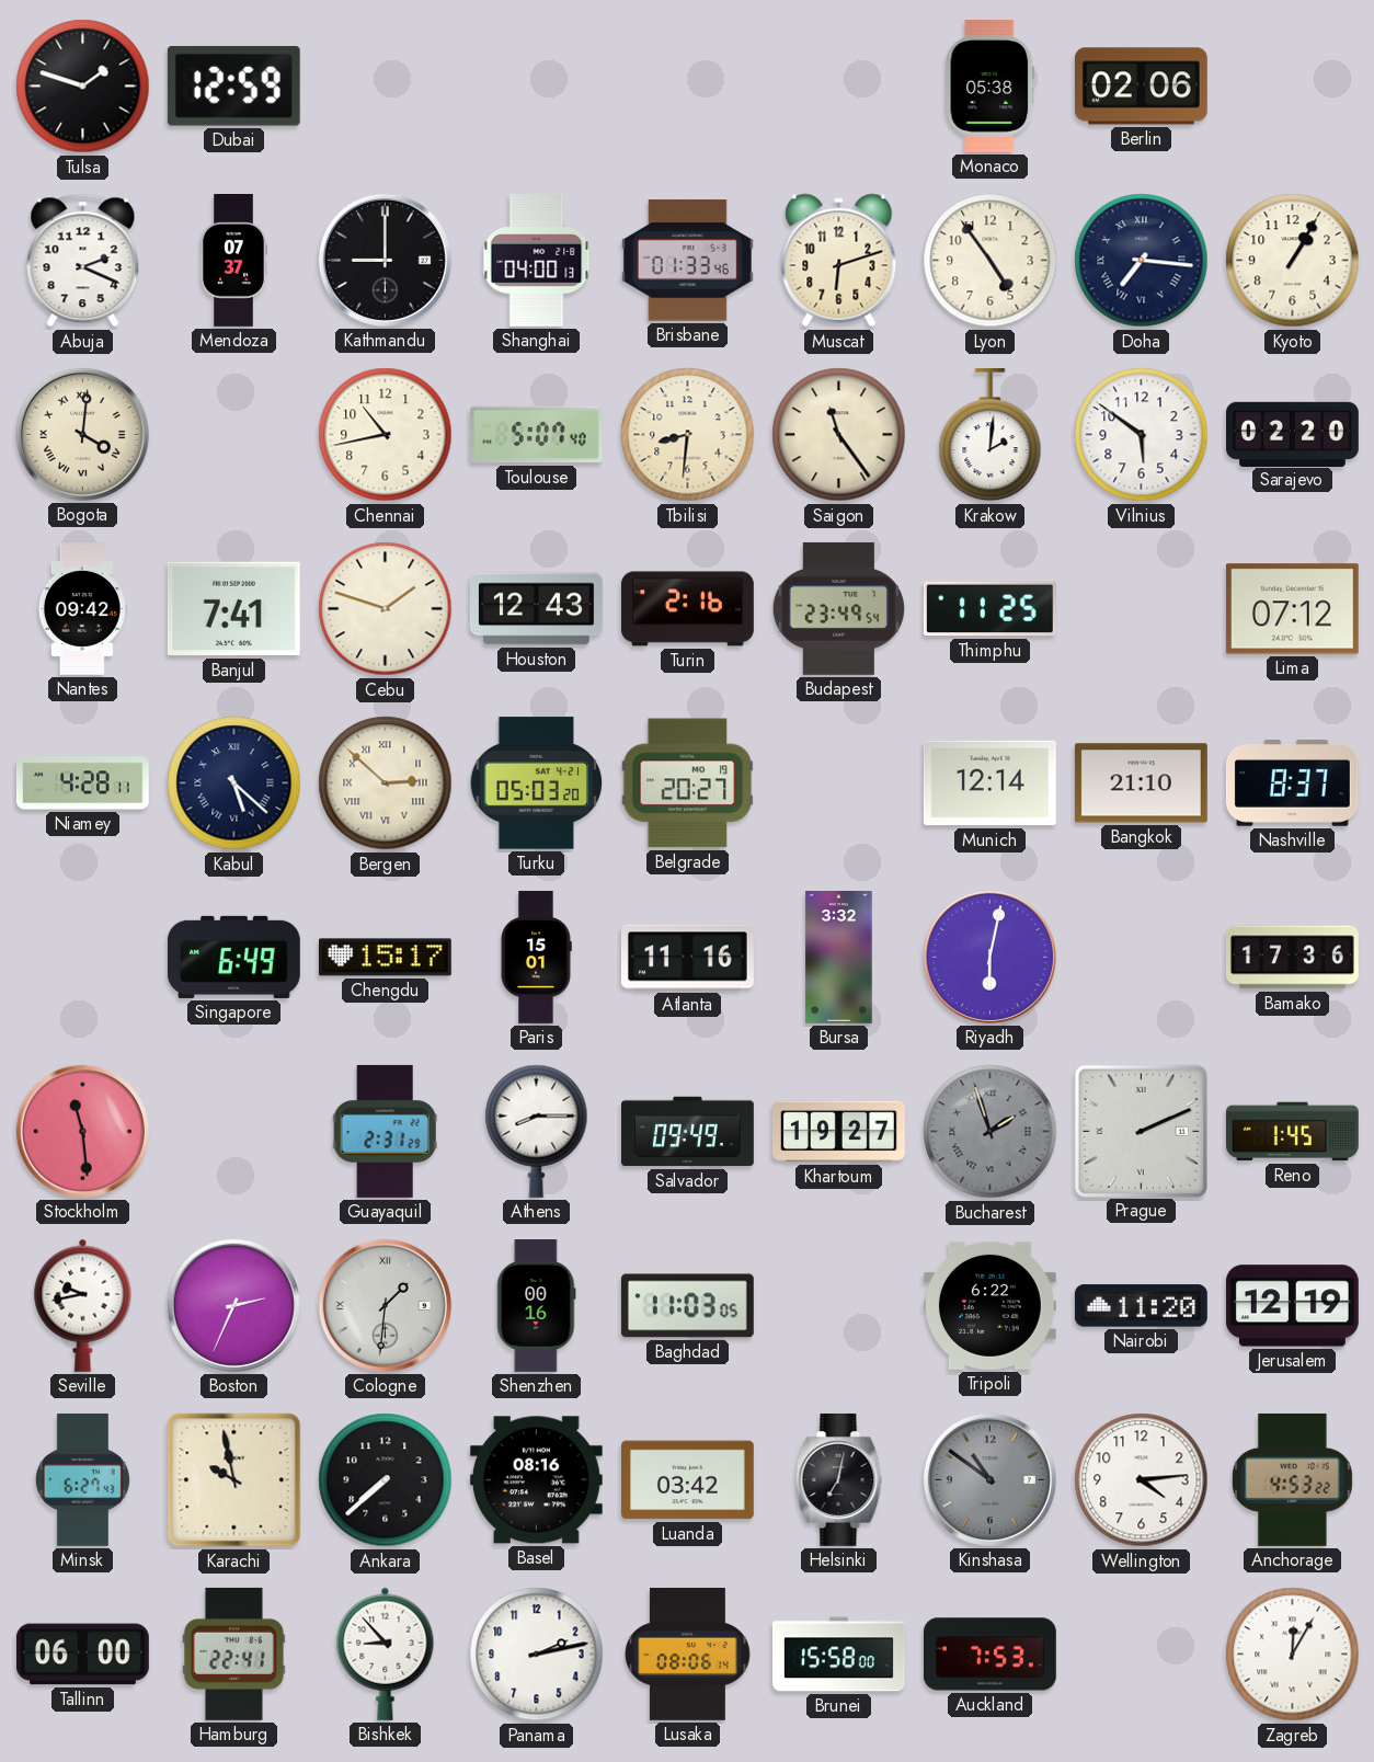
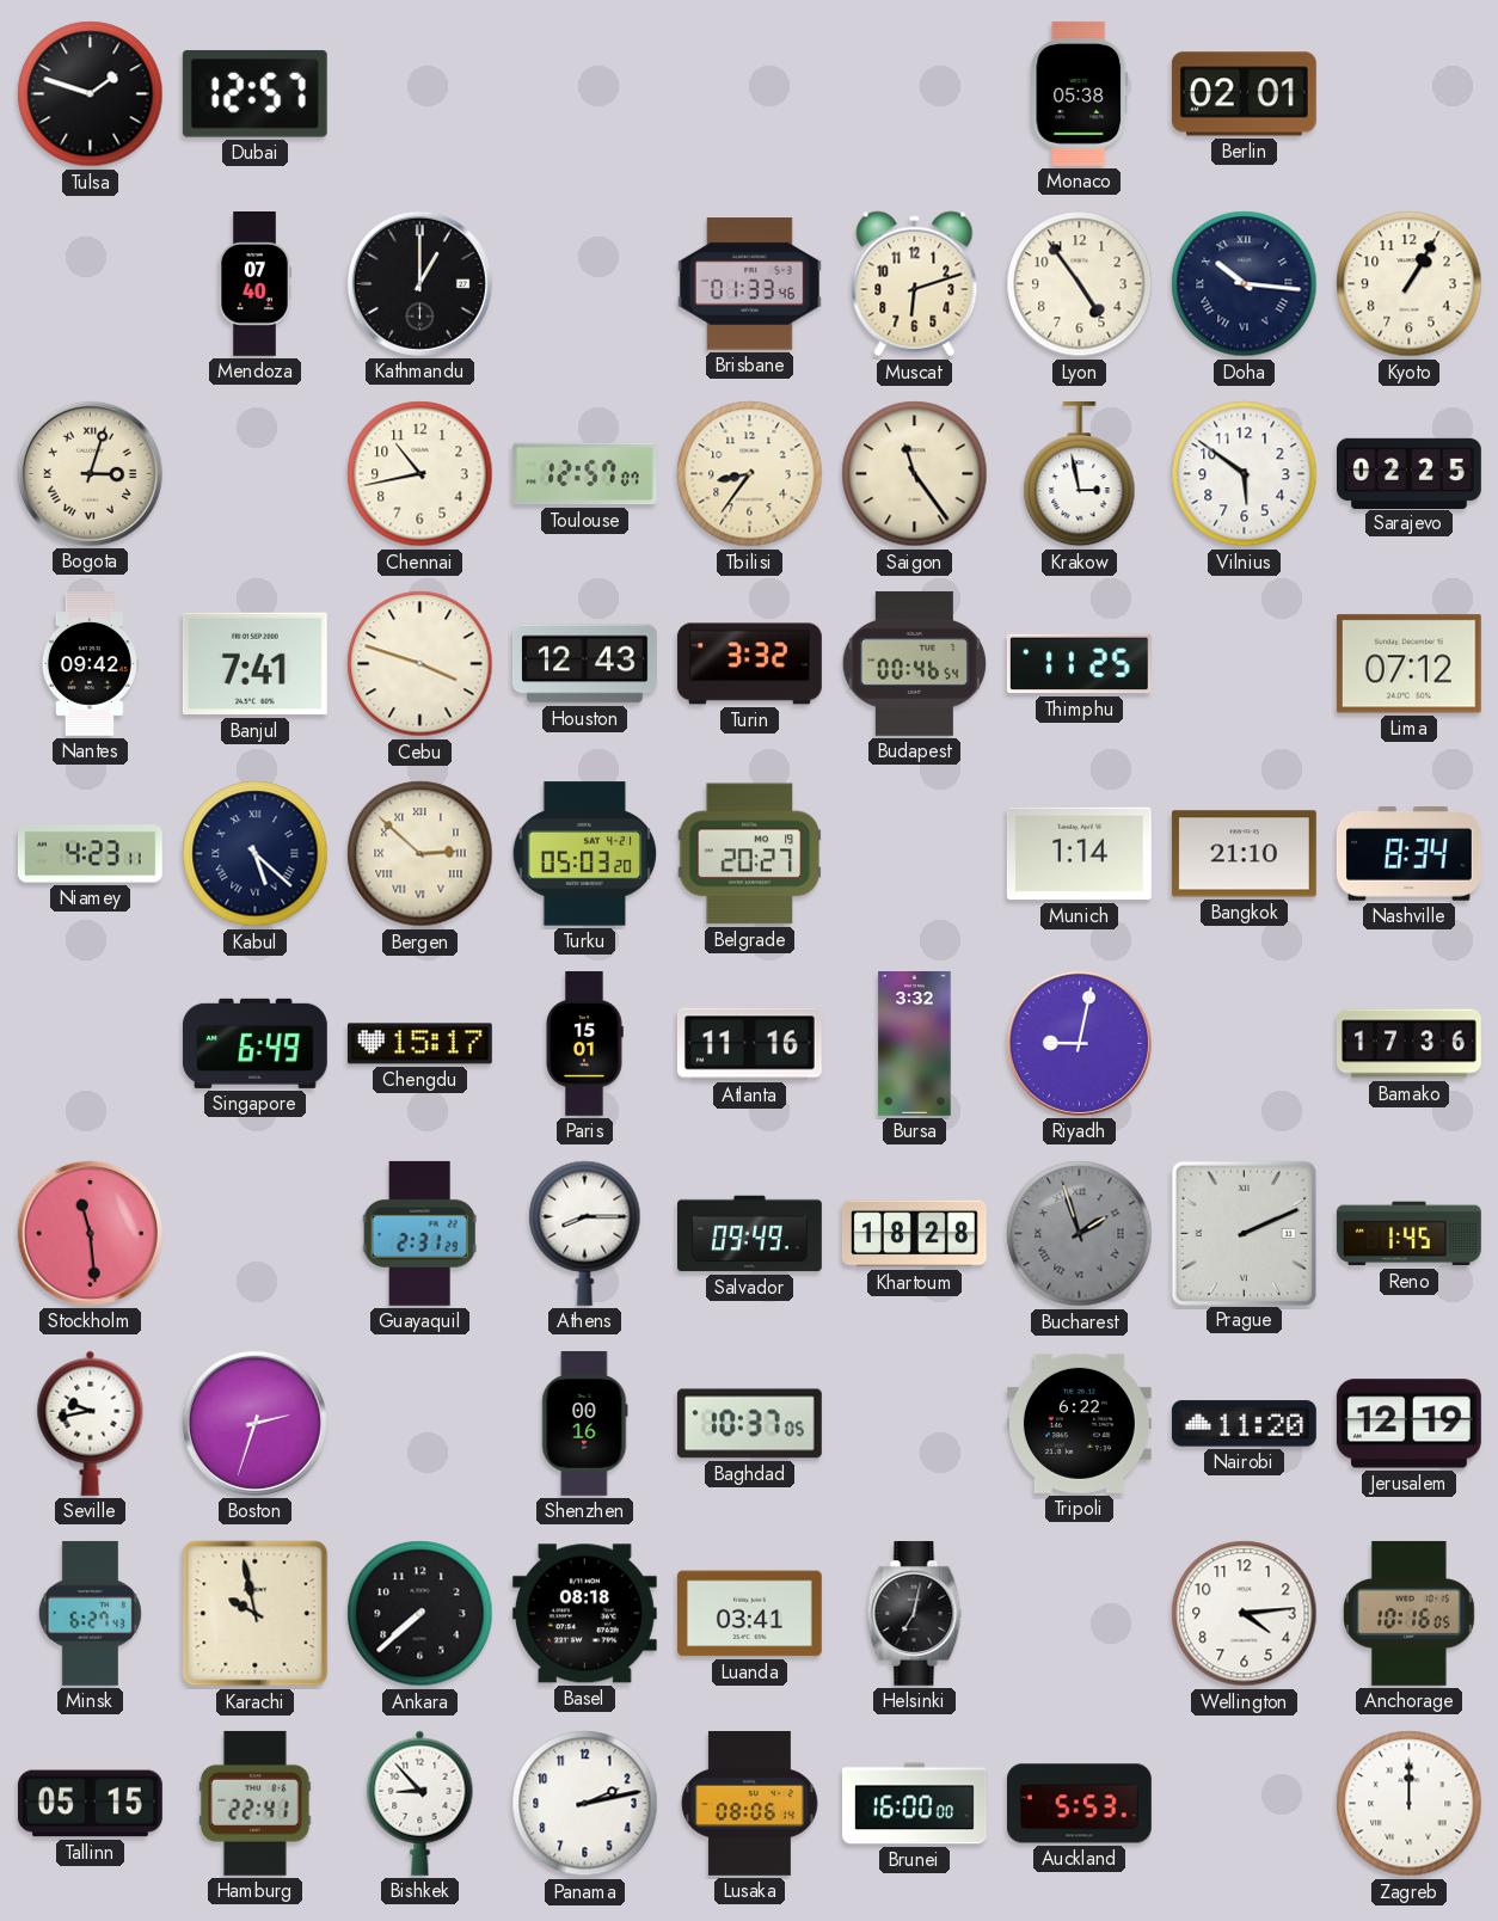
Dubai: 12:59 -> 12:57 (254, 93)
Berlin: 02:06 -> 02:01 (1244, 94)
Abuja: 2:19 -> none (83, 261)
Mendoza: 07:37 -> 07:40 (254, 284)
Kathmandu: 9:00 -> 1:00 (419, 283)
Shanghai: 04:00 -> none (537, 260)
Doha: 7:16 -> 10:16 (1245, 284)
Bogota: 4:01 -> 3:03 (90, 473)
Toulouse: 5:07 -> 12:57 (584, 474)
Tbilisi: 8:31 -> 8:36 (750, 474)
Krakow: 2:01 -> 2:58 (1080, 474)
Sarajevo: 02:20 -> 02:25 (1410, 473)
Cebu: 1:48 -> 3:48 (420, 664)
Turin: 2:16 -> 3:32 (750, 664)
Budapest: 23:49 -> 00:46 (914, 663)
Niamey: 4:28 -> 4:23 (90, 854)
Munich: 12:14 -> 1:14 (1079, 854)
Nashville: 8:37 -> 8:34 (1408, 854)
Riyadh: 6:02 -> 9:02 (1079, 1043)
Khartoum: 19:27 -> 18:28 (914, 1234)
Boston: 2:34 -> 2:33 (254, 1423)
Cologne: 1:31 -> none (385, 1305)
Baghdad: 11:03 -> 10:37 (749, 1424)
Basel: 08:16 -> 08:18 (584, 1614)
Luanda: 03:42 -> 03:41 (749, 1614)
Kinshasa: 10:51 -> none (989, 1479)
Anchorage: 4:53 -> 10:16 (1410, 1613)
Tallinn: 06:00 -> 05:15 (90, 1804)
Brunei: 15:58 -> 16:00 (914, 1804)
Auckland: 7:53 -> 5:53 (1079, 1804)
Zagreb: 12:05 -> 12:00 (1410, 1804)
